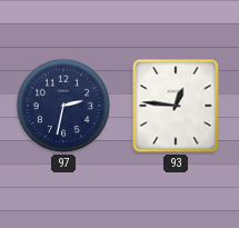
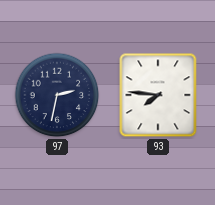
93: 12:46 -> 7:46 (158, 95)
